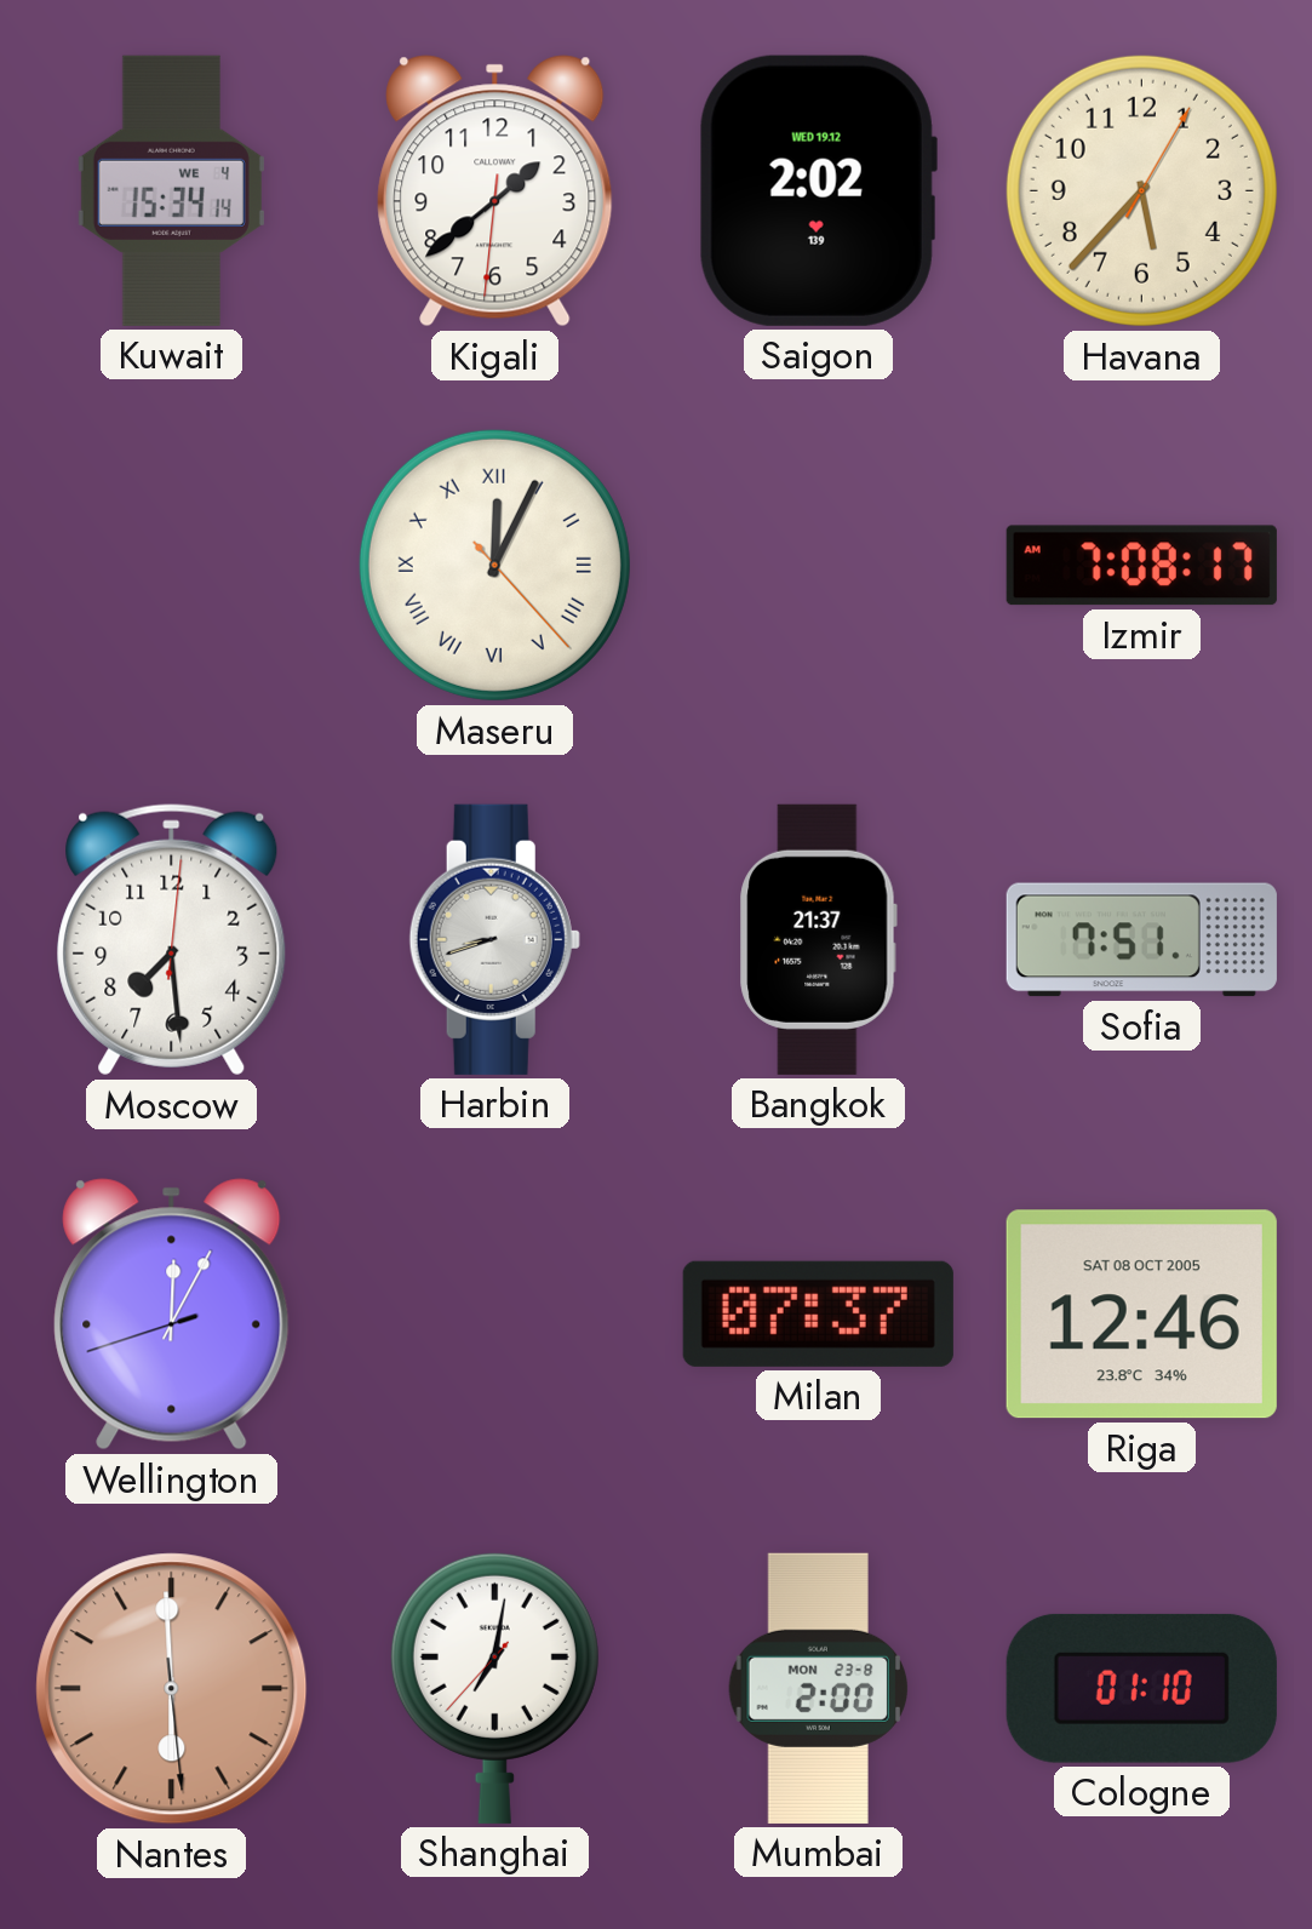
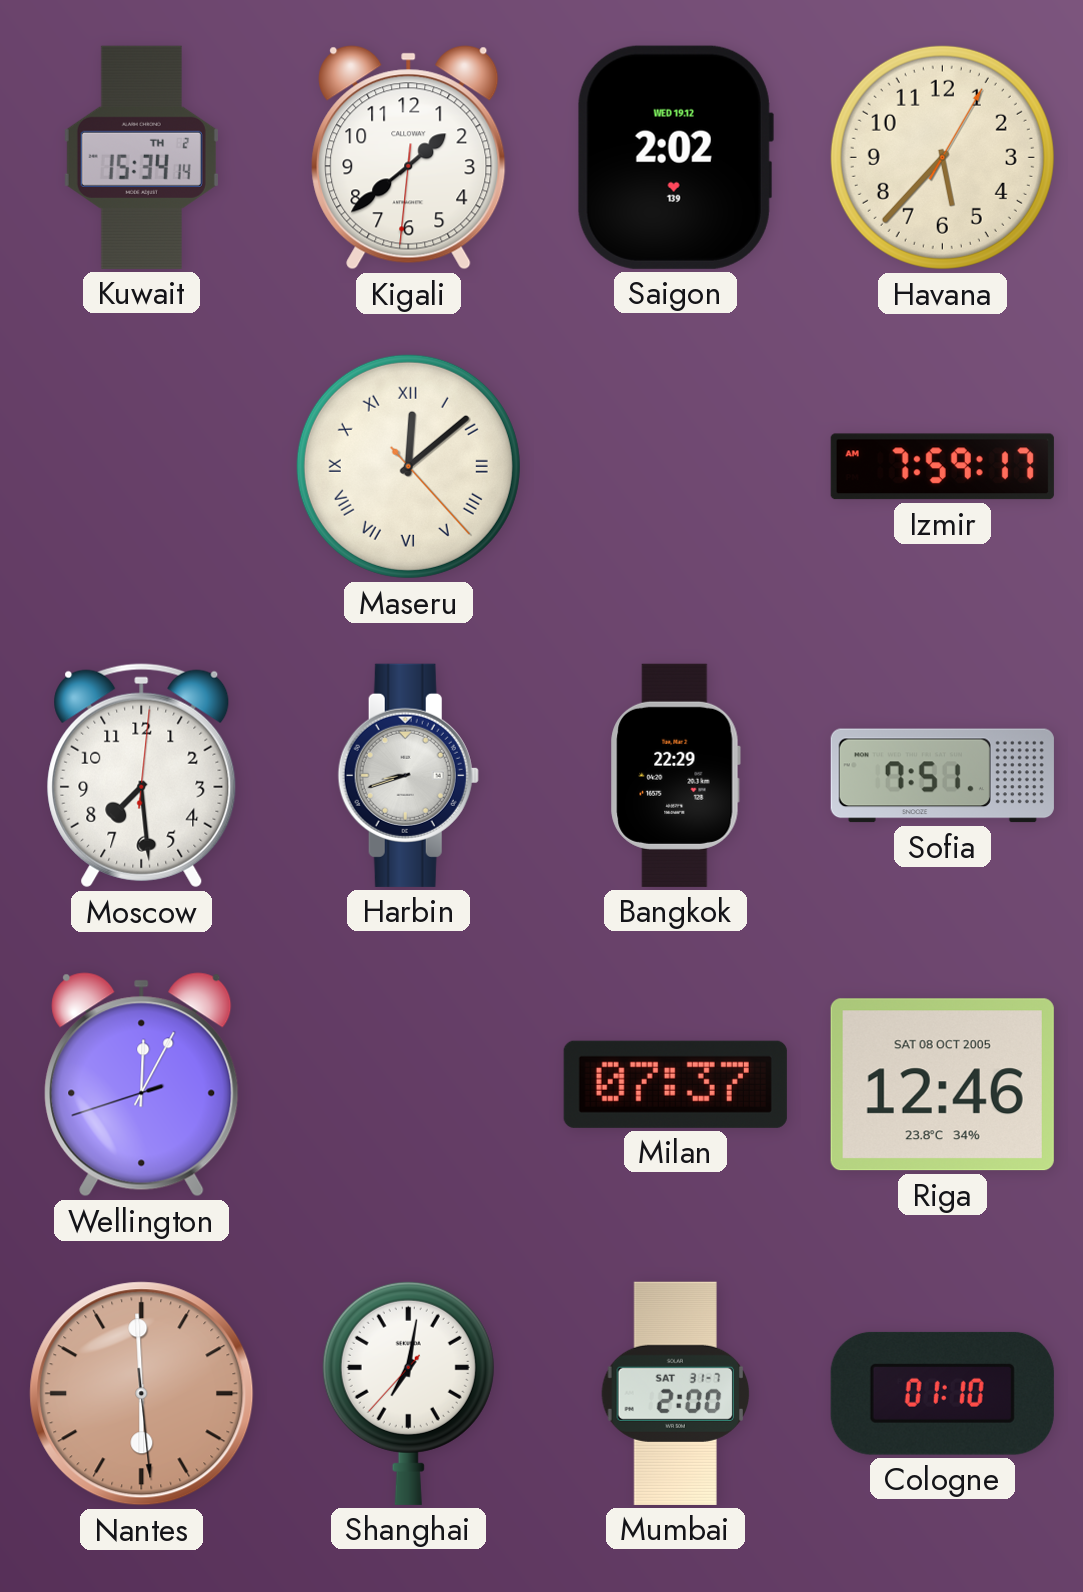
Kuwait date: WE 4 -> TH 2 (141, 157)
Maseru: 12:04 -> 12:08 (408, 466)
Izmir: 7:08 -> 7:59 (942, 467)
Bangkok: 21:37 -> 22:29 (675, 775)
Mumbai date: MON 23-8 -> SAT 31-7 (676, 1393)
